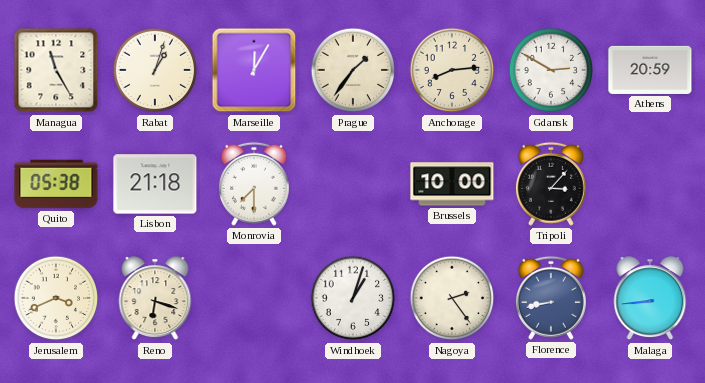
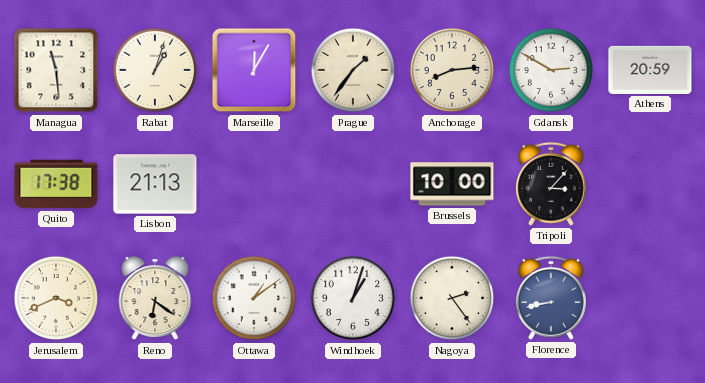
Managua: 11:25 -> 11:29 (56, 70)
Quito: 05:38 -> 17:38 (56, 184)
Lisbon: 21:18 -> 21:13 (155, 184)
Monrovia: 7:30 -> none (254, 184)
Reno: 6:18 -> 6:21 (155, 299)
Ottawa: none -> 1:09 (254, 298)
Malaga: 8:44 -> none (650, 299)
